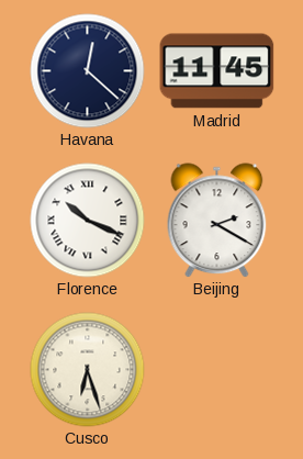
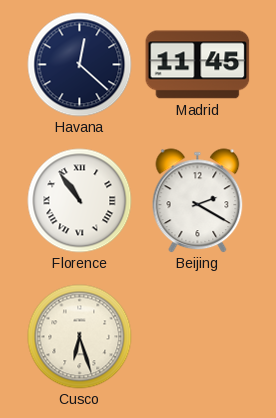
Florence: 10:19 -> 10:54 (80, 201)
